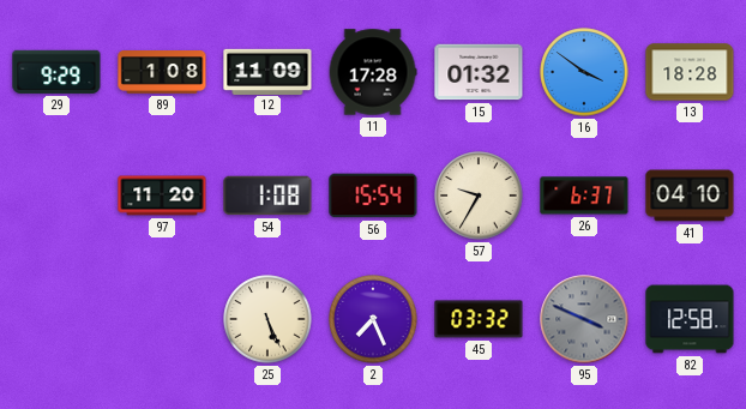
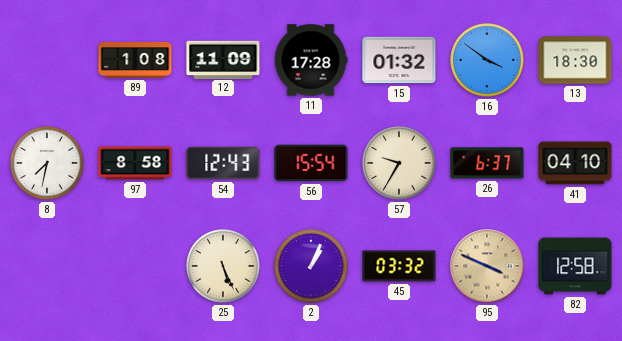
29: 9:29 -> none (56, 72)
13: 18:28 -> 18:30 (575, 60)
8: none -> 7:32 (47, 163)
97: 11:20 -> 8:58 (135, 163)
54: 1:08 -> 12:43 (223, 163)
2: 7:26 -> 1:04 (311, 266)
95 dial: grey -> champagne (487, 266)
